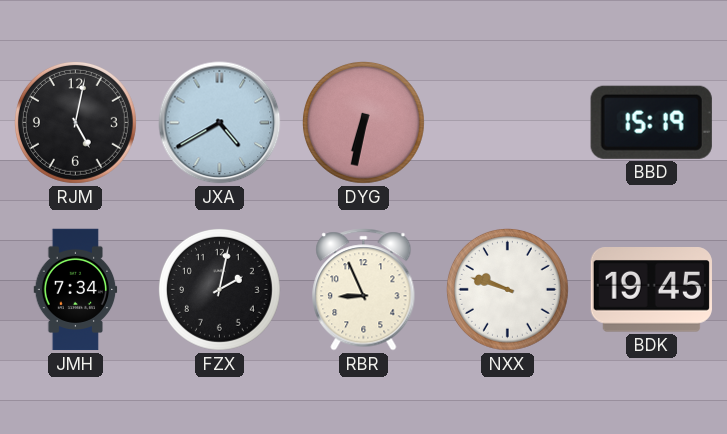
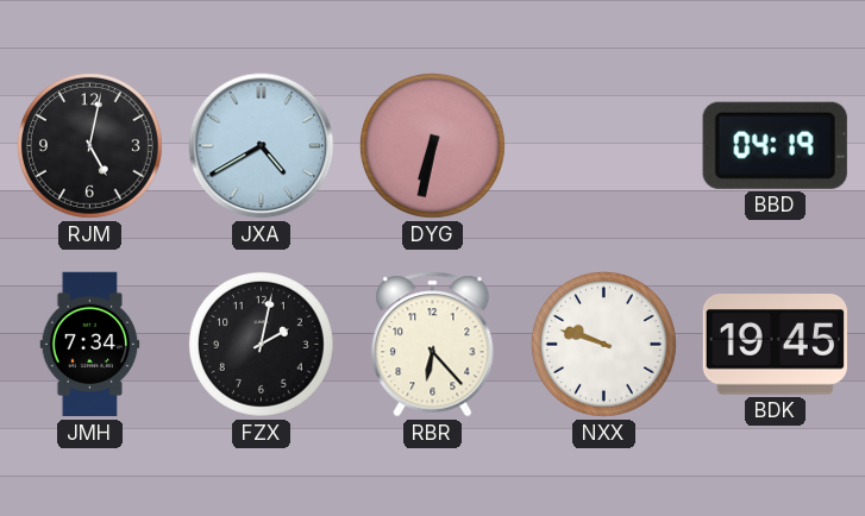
BBD: 15:19 -> 04:19 (775, 145)
RBR: 8:56 -> 6:23 (433, 345)
